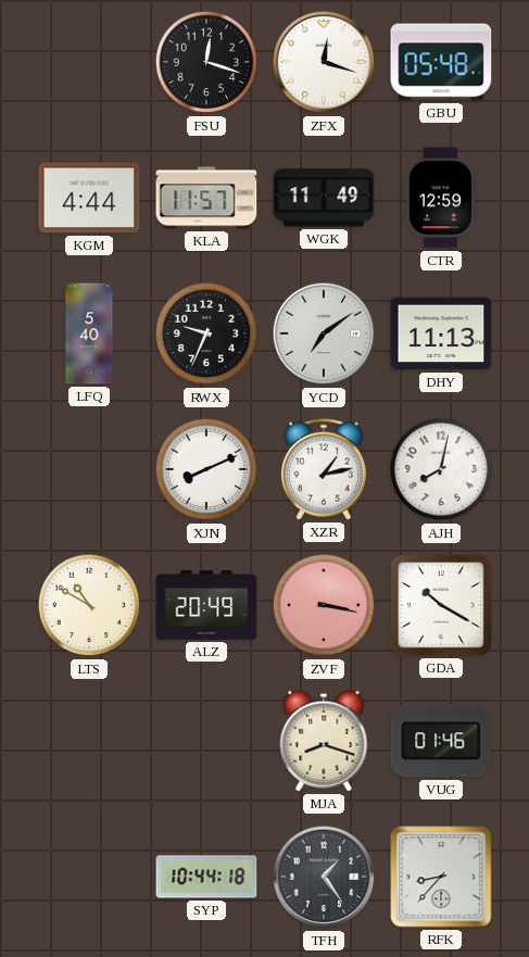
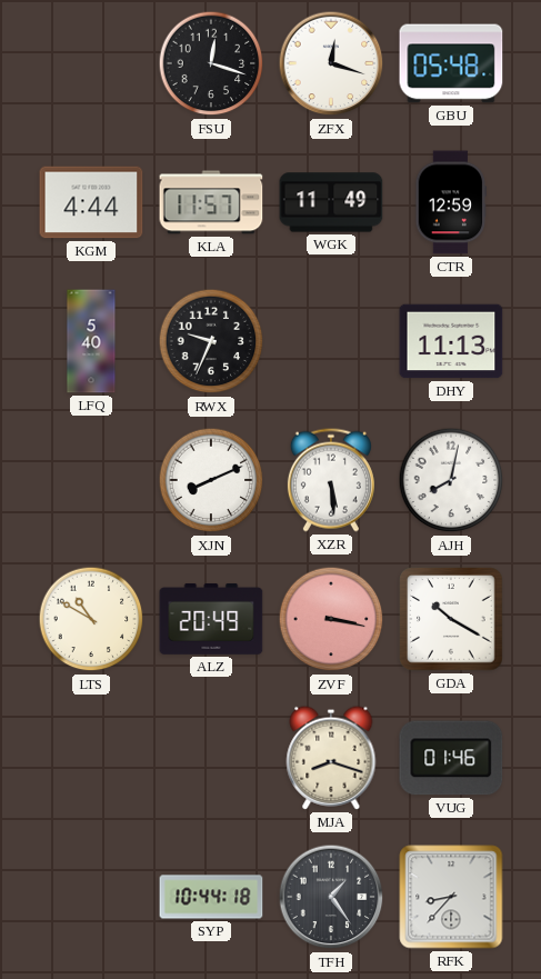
YCD: 7:09 -> none (324, 333)
XZR: 1:13 -> 5:29 (331, 480)
